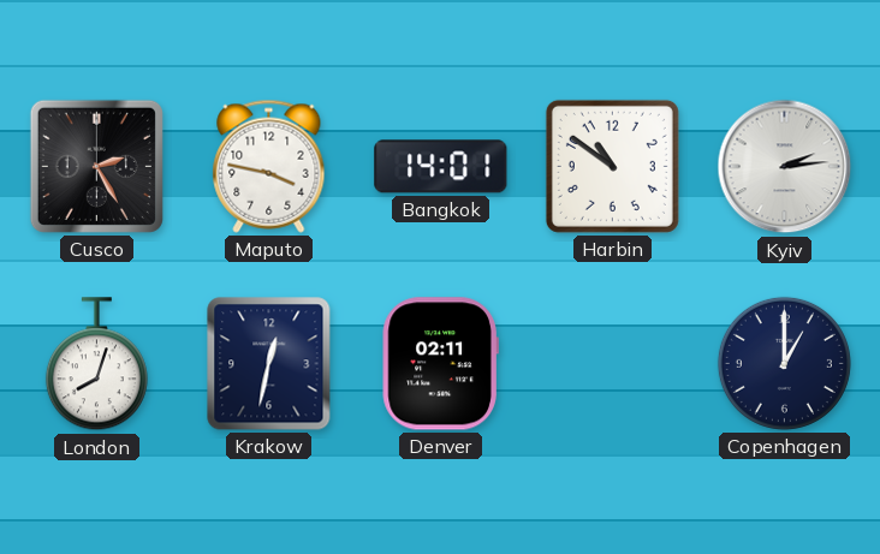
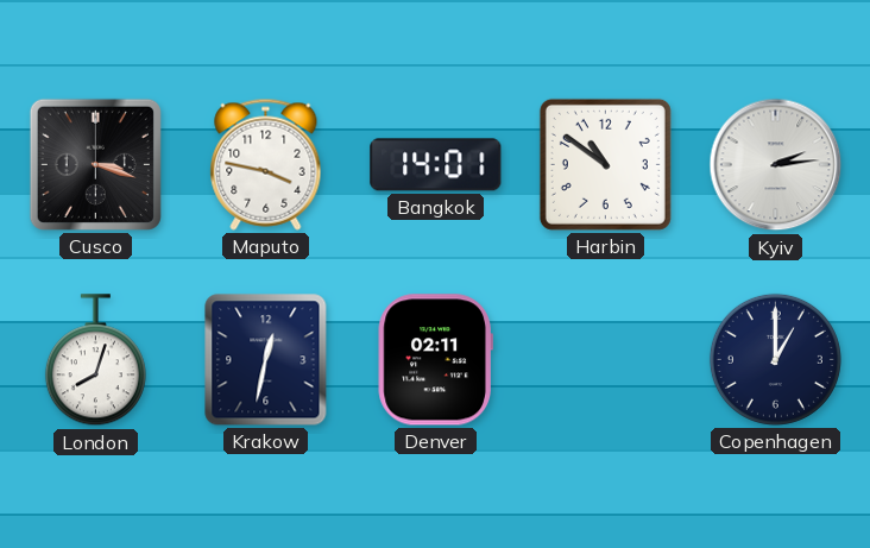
Cusco: 2:25 -> 3:18 (95, 164)
